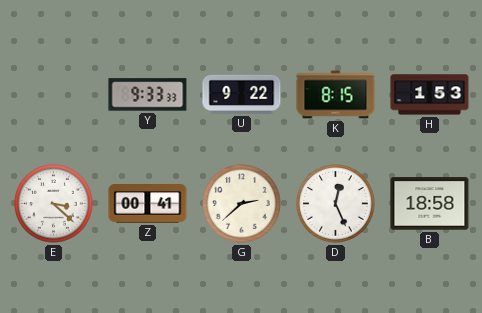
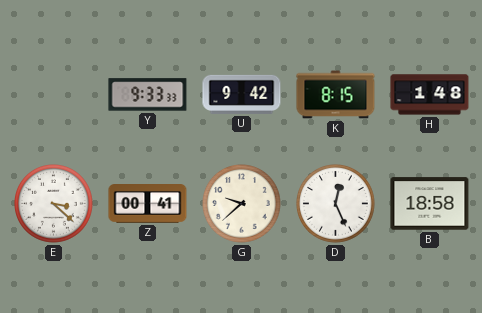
U: 9:22 -> 9:42 (242, 94)
H: 1:53 -> 1:48 (430, 95)
G: 2:38 -> 9:38 (242, 204)
